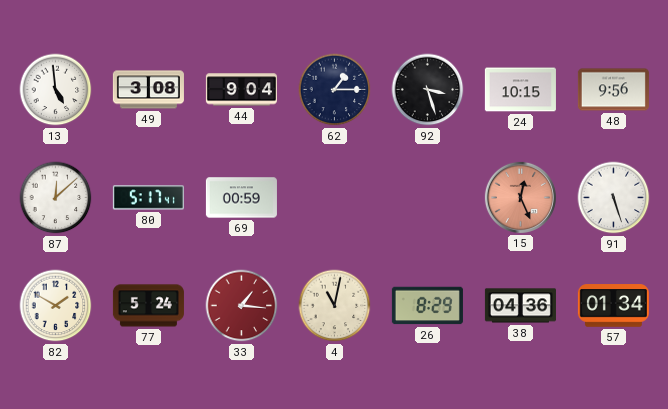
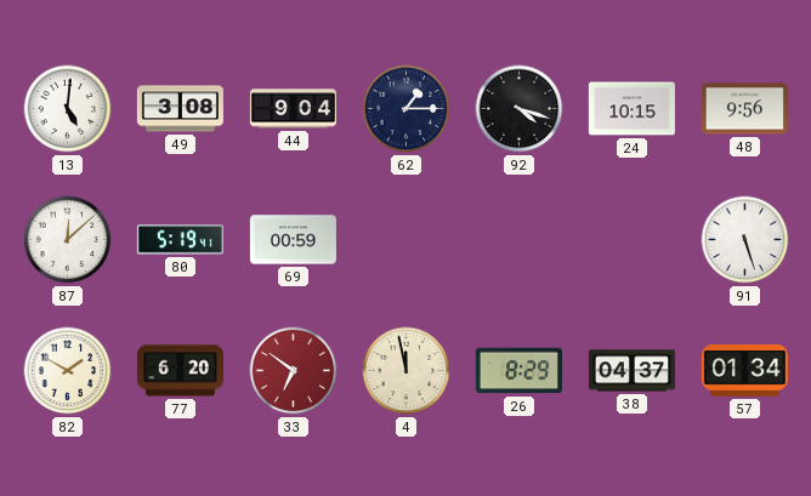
13: 4:59 -> 5:01 (68, 109)
92: 3:27 -> 4:18 (520, 109)
80: 5:17 -> 5:19 (180, 240)
15: 12:26 -> none (520, 197)
77: 5:24 -> 6:20 (180, 371)
33: 1:16 -> 6:51 (294, 371)
4: 11:02 -> 11:58 (407, 371)
38: 04:36 -> 04:37 (631, 371)
